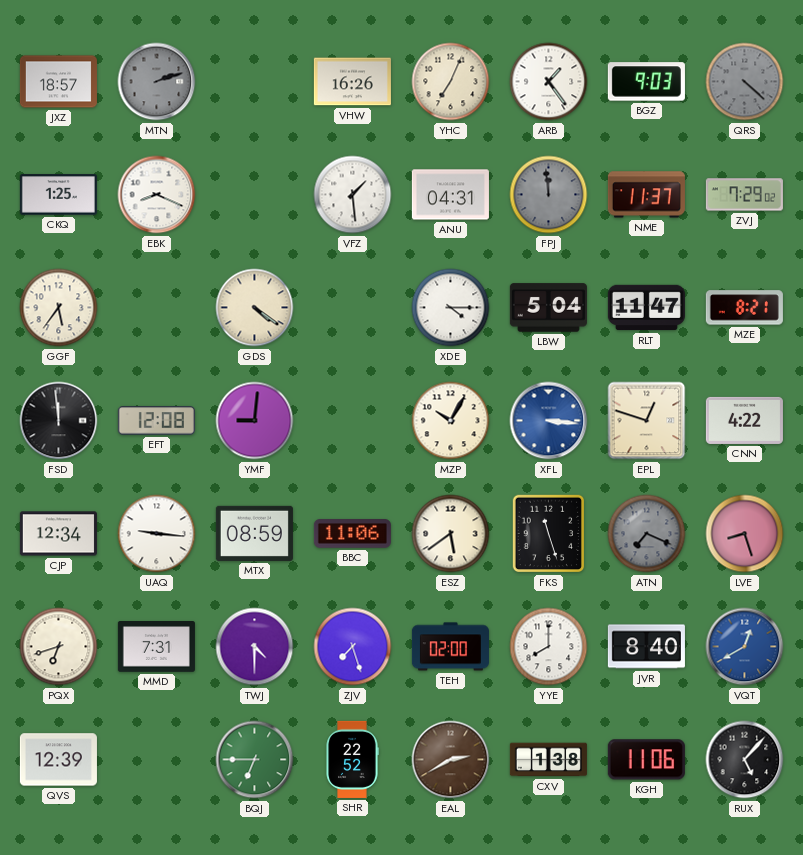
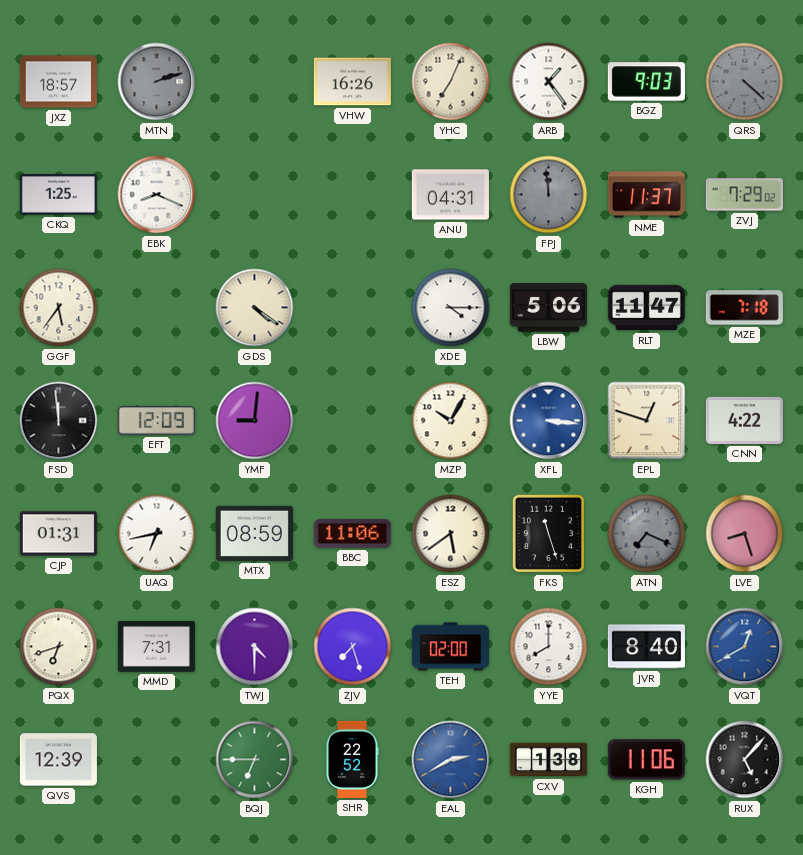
VFZ: 1:29 -> none (353, 195)
LBW: 5:04 -> 5:06 (548, 308)
MZE: 8:21 -> 7:18 (744, 308)
EFT: 12:08 -> 12:09 (156, 421)
CJP: 12:34 -> 01:31 (58, 534)
UAQ: 9:16 -> 6:43 (157, 534)
EAL dial: brown -> blue (451, 760)
